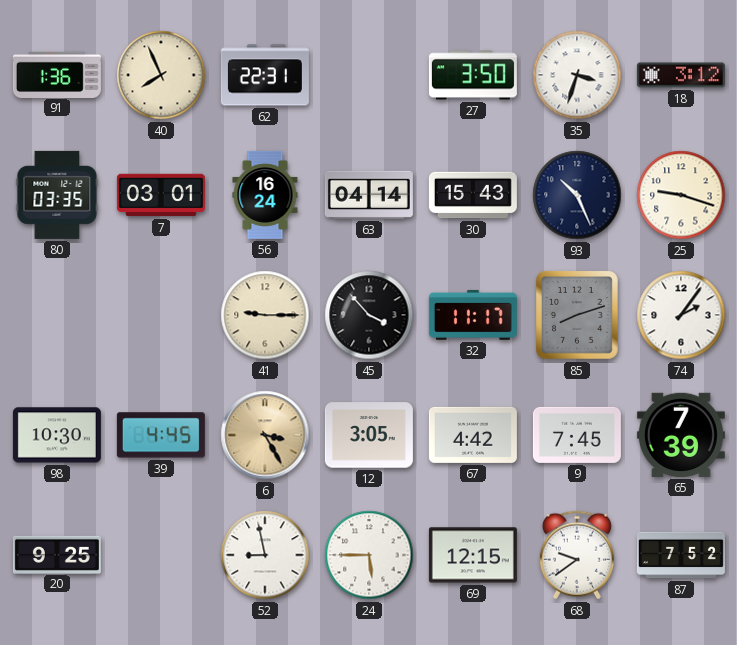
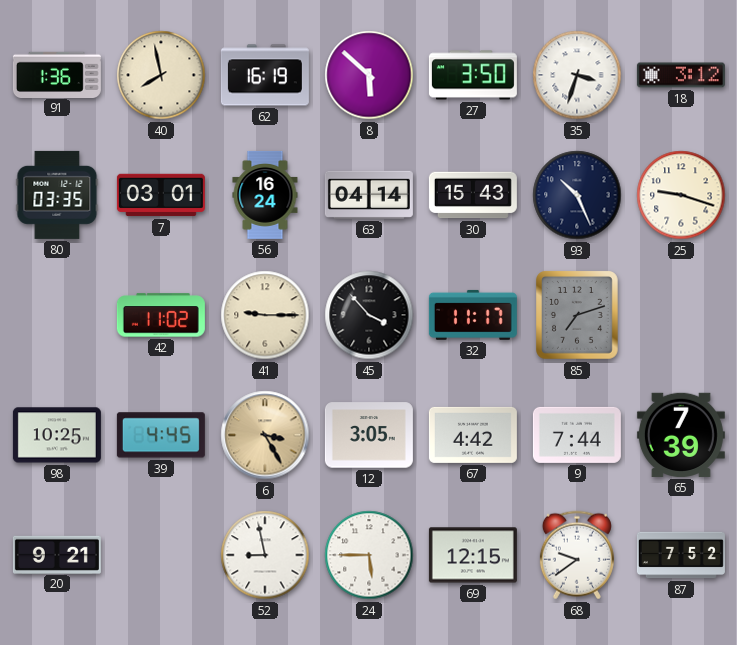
40: 7:56 -> 7:58 (161, 75)
62: 22:31 -> 16:19 (265, 75)
8: none -> 5:52 (369, 75)
42: none -> 11:02 (161, 315)
85: 8:12 -> 7:12 (578, 316)
74: 2:06 -> none (681, 315)
98: 10:30 -> 10:25 (57, 435)
9: 7:45 -> 7:44 (577, 435)
20: 9:25 -> 9:21 (57, 554)
